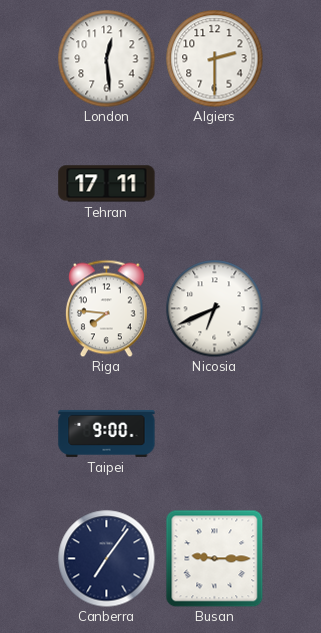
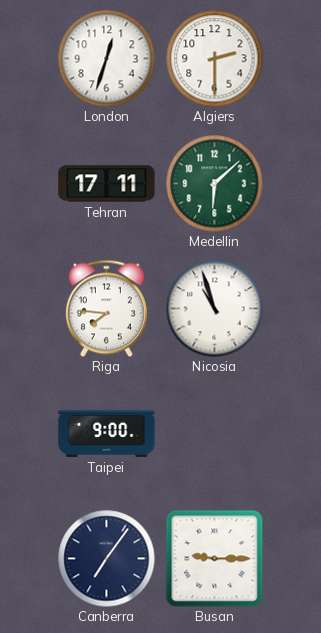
London: 12:29 -> 12:33 (106, 58)
Medellin: none -> 6:08 (214, 183)
Nicosia: 6:41 -> 10:57 (214, 308)
